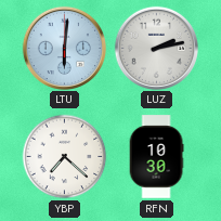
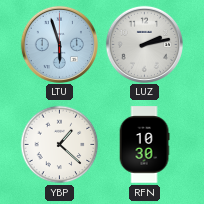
LTU: 6:01 -> 5:57 (59, 44)
YBP: 7:22 -> 1:22 (60, 145)
